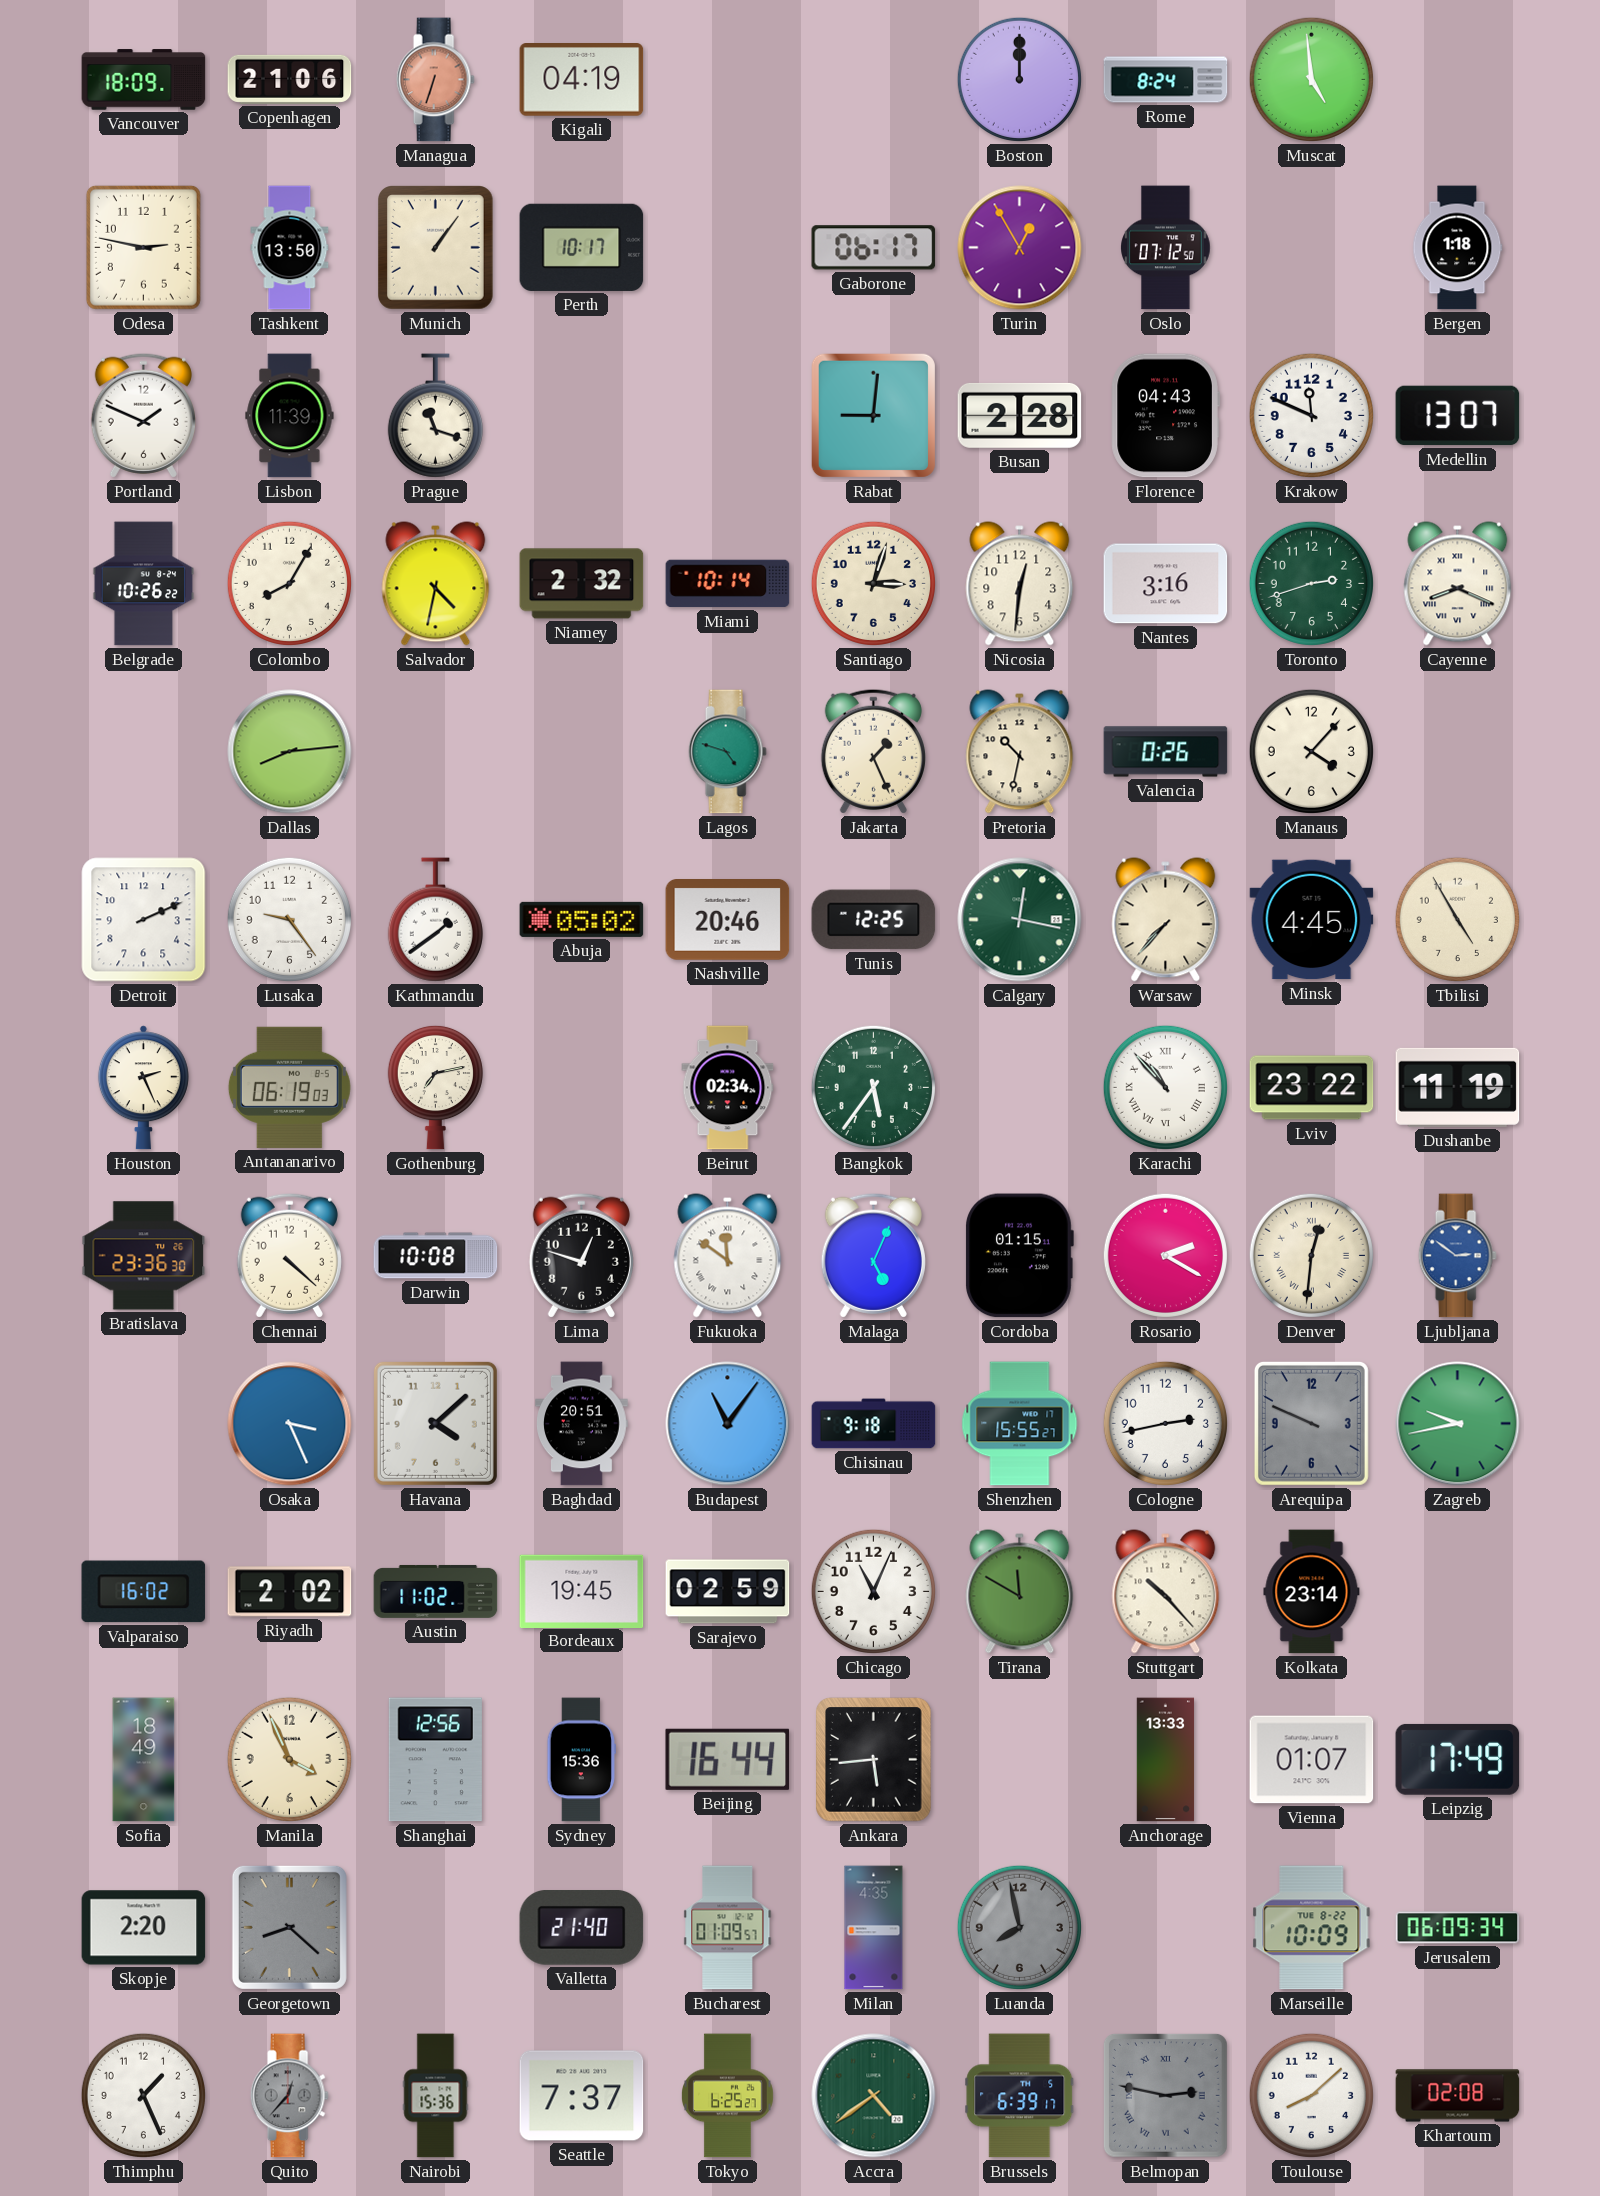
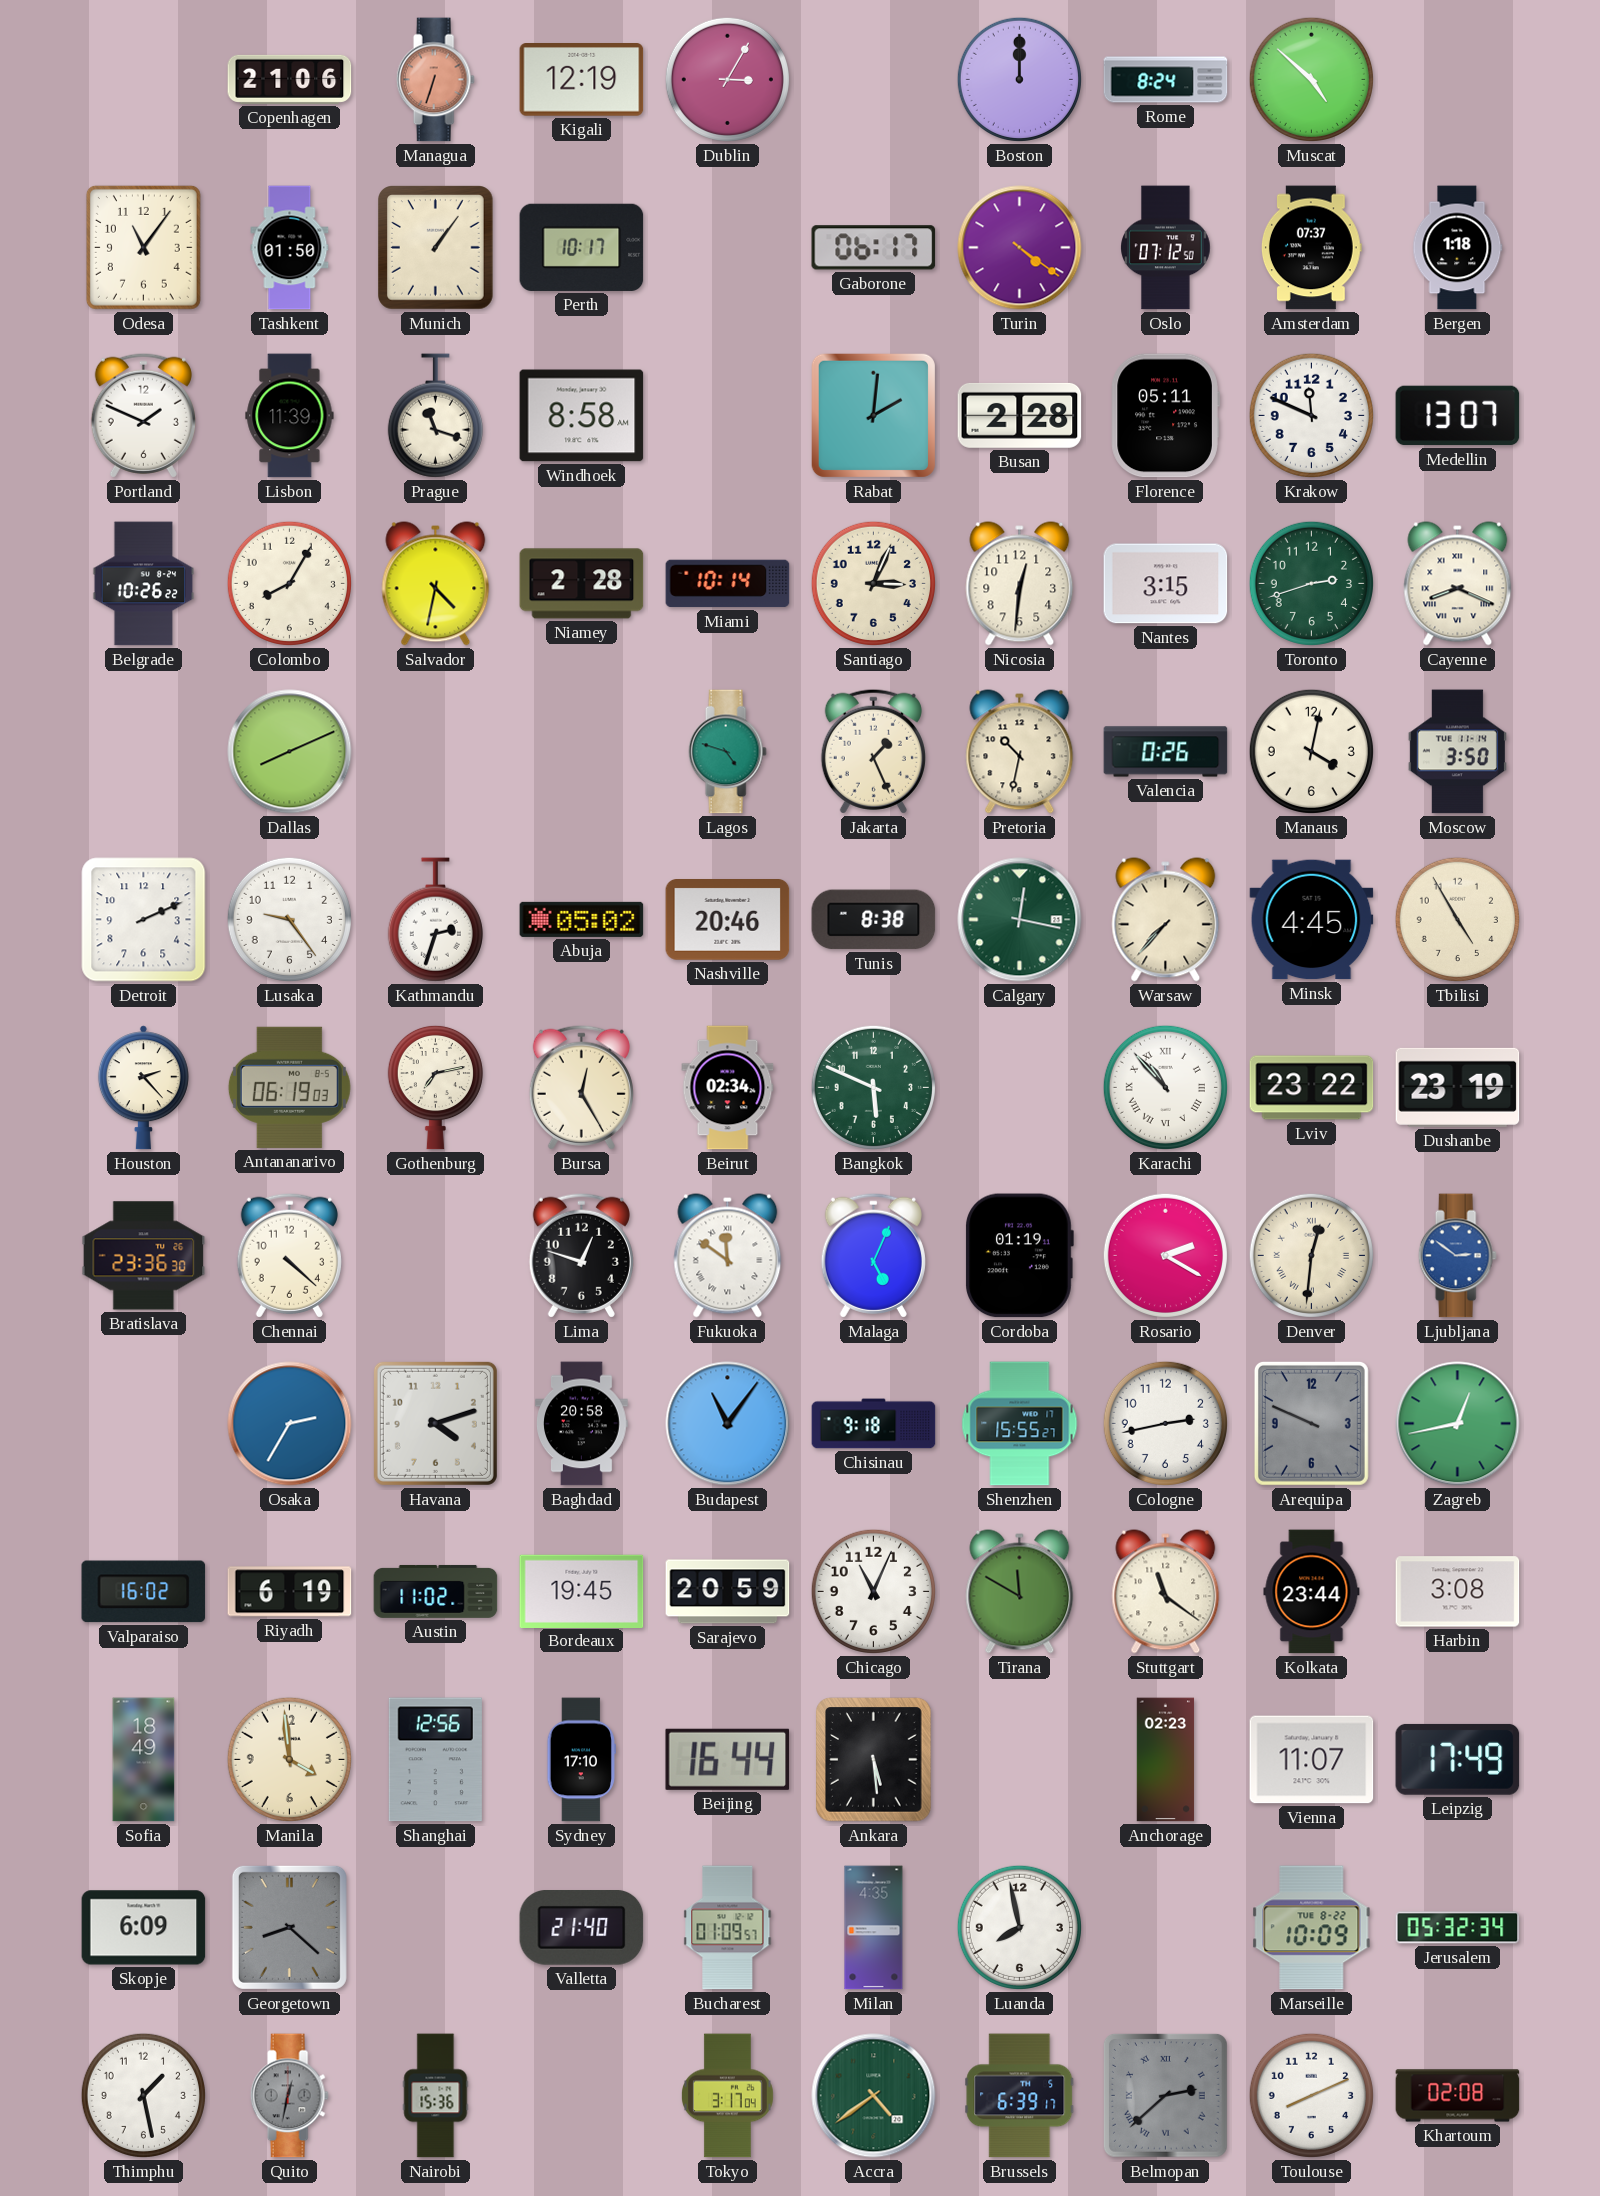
Vancouver: 18:09 -> none (144, 80)
Kigali: 04:19 -> 12:19 (582, 80)
Dublin: none -> 3:05 (727, 79)
Muscat: 4:59 -> 4:52 (1311, 79)
Odesa: 2:47 -> 11:06 (143, 247)
Tashkent: 13:50 -> 01:50 (290, 248)
Turin: 12:55 -> 4:21 (1020, 248)
Amsterdam: none -> 07:37 (1311, 248)
Windhoek: none -> 8:58 (582, 416)
Rabat: 9:01 -> 2:01 (873, 415)
Florence: 04:43 -> 05:11 (1165, 416)
Niamey: 2:32 -> 2:28 (582, 584)
Santiago: 3:03 -> 3:04 (873, 583)
Nantes: 3:16 -> 3:15 (1166, 584)
Dallas: 8:14 -> 8:11 (290, 752)
Manaus: 4:07 -> 4:02 (1311, 751)
Moscow: none -> 3:50 (1457, 752)
Kathmandu: 1:39 -> 2:33 (435, 920)
Tunis: 12:25 -> 8:38 (874, 920)
Houston: 2:26 -> 2:23 (143, 1088)
Bursa: none -> 12:25 (581, 1087)
Bangkok: 5:36 -> 5:49 (873, 1087)
Dushanbe: 11:19 -> 23:19 (1458, 1087)
Darwin: 10:08 -> none (436, 1256)
Cordoba: 01:15 -> 01:19 (1019, 1256)
Osaka: 3:26 -> 2:35 (290, 1424)
Havana: 4:08 -> 4:12 (435, 1423)
Baghdad: 20:51 -> 20:58 (582, 1424)
Zagreb: 9:43 -> 12:43 (1458, 1424)
Riyadh: 2:02 -> 6:19 (290, 1592)
Sarajevo: 02:59 -> 20:59 (728, 1592)
Stuttgart: 10:23 -> 11:21 (1166, 1592)
Kolkata: 23:14 -> 23:44 (1312, 1592)
Harbin: none -> 3:08 (1458, 1592)
Manila: 3:56 -> 3:59 (289, 1759)
Sydney: 15:36 -> 17:10 (581, 1760)
Ankara: 5:44 -> 5:29 (874, 1760)
Anchorage: 13:33 -> 02:23 (1166, 1760)
Vienna: 01:07 -> 11:07 (1312, 1760)
Skopje: 2:20 -> 6:09 (144, 1928)
Luanda dial: grey -> white (1019, 1927)
Jerusalem: 06:09 -> 05:32 (1458, 1928)
Thimphu: 1:26 -> 1:28 (143, 2095)
Quito: 12:37 -> 12:32 (289, 2096)
Seattle: 7:37 -> none (582, 2096)
Tokyo: 6:25 -> 3:17 (727, 2096)
Belmopan: 2:47 -> 2:38 (1165, 2095)
Toulouse: 8:08 -> 8:11 (1311, 2095)
